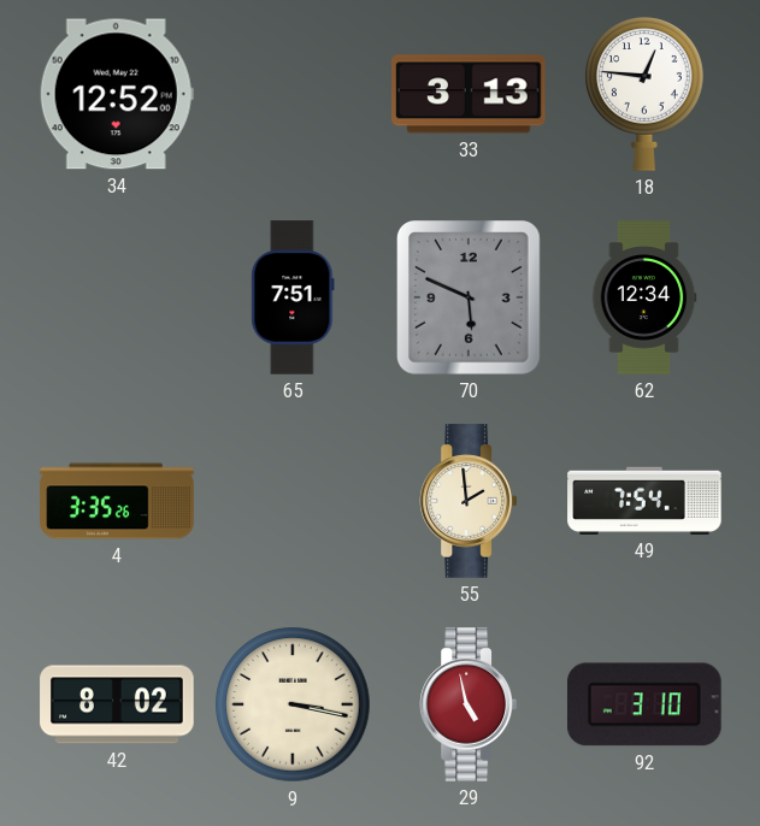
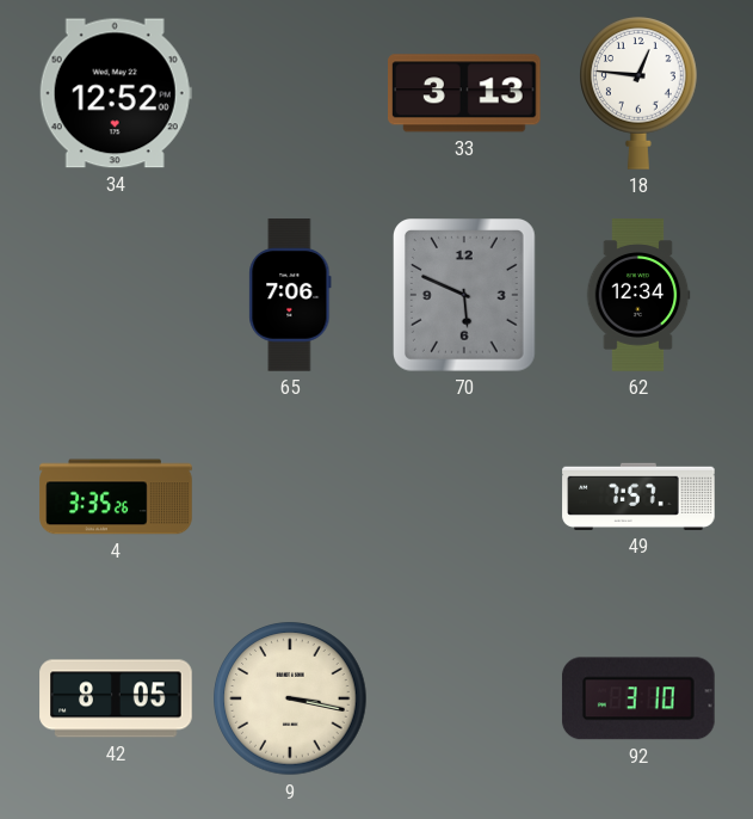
65: 7:51 -> 7:06 (290, 295)
55: 1:59 -> none (469, 501)
49: 7:54 -> 7:57 (638, 497)
42: 8:02 -> 8:05 (116, 698)
29: 4:58 -> none (469, 704)
